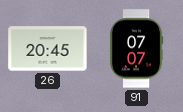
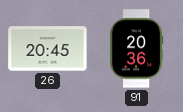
91: 07:07 -> 20:36 (136, 49)
